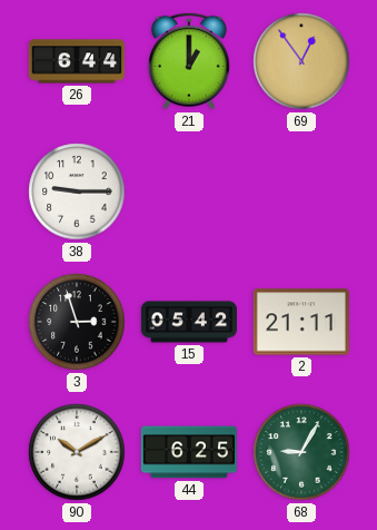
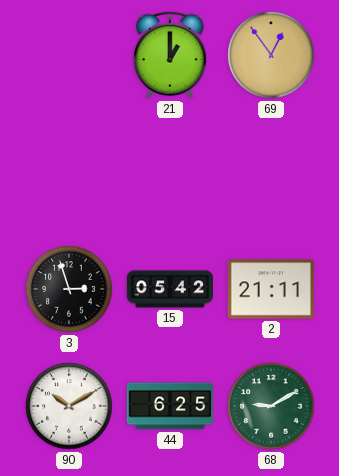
26: 6:44 -> none (76, 61)
38: 9:15 -> none (77, 192)
68: 9:05 -> 9:10 (271, 406)
